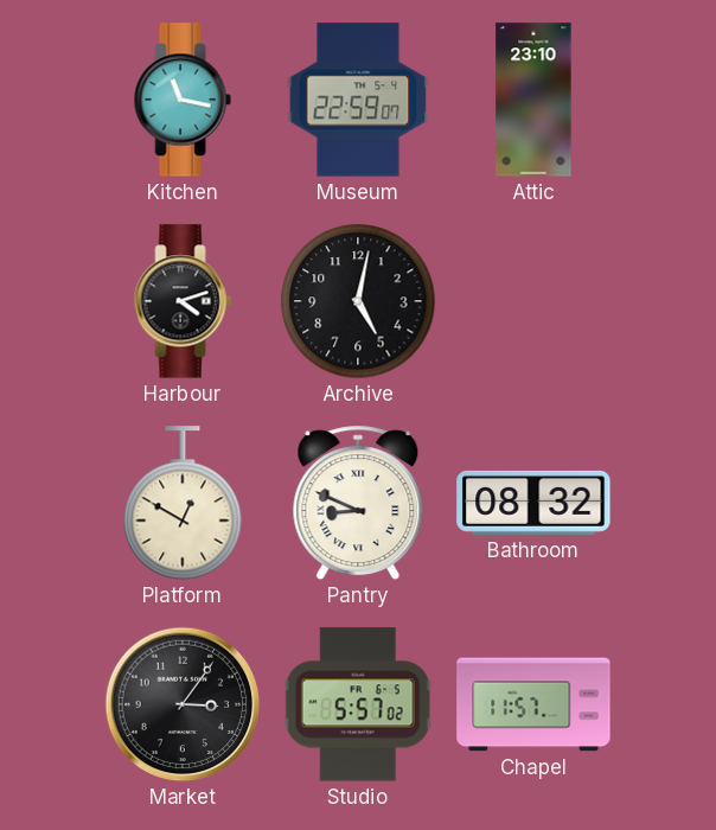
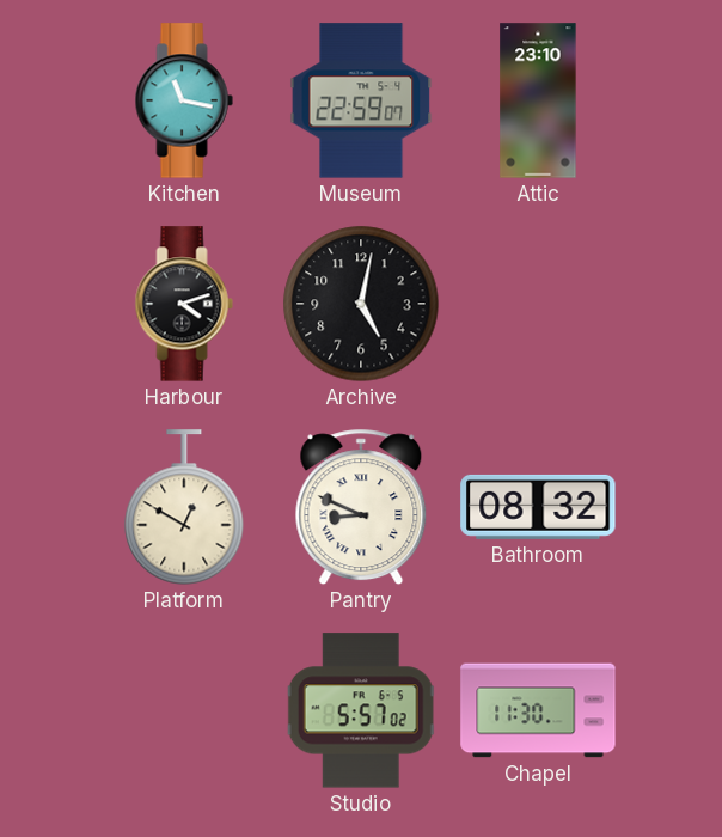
Market: 3:06 -> none (183, 704)
Chapel: 11:57 -> 11:30 (538, 710)
